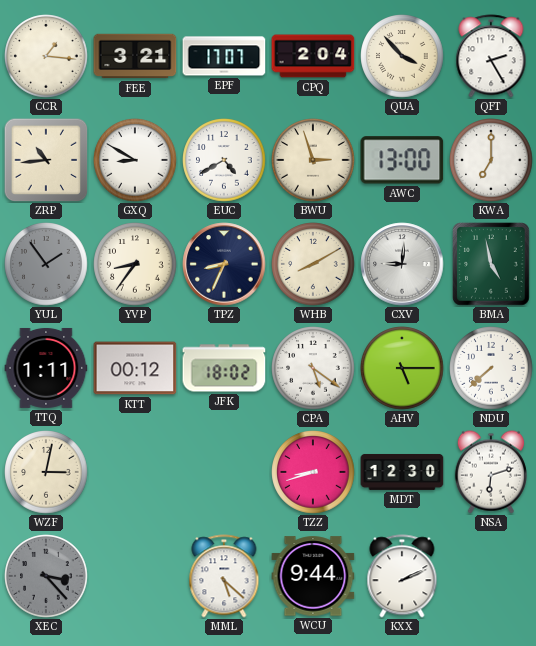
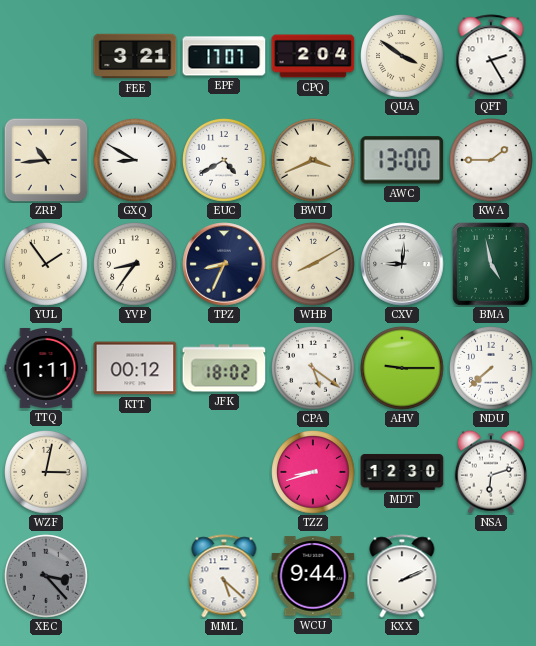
CCR: 1:16 -> none (46, 56)
QUA: 3:53 -> 3:51 (402, 56)
BWU: 2:57 -> 3:41 (313, 160)
KWA: 7:00 -> 1:45 (491, 160)
YUL dial: grey -> cream (46, 264)
AHV: 5:15 -> 9:15 (402, 368)
